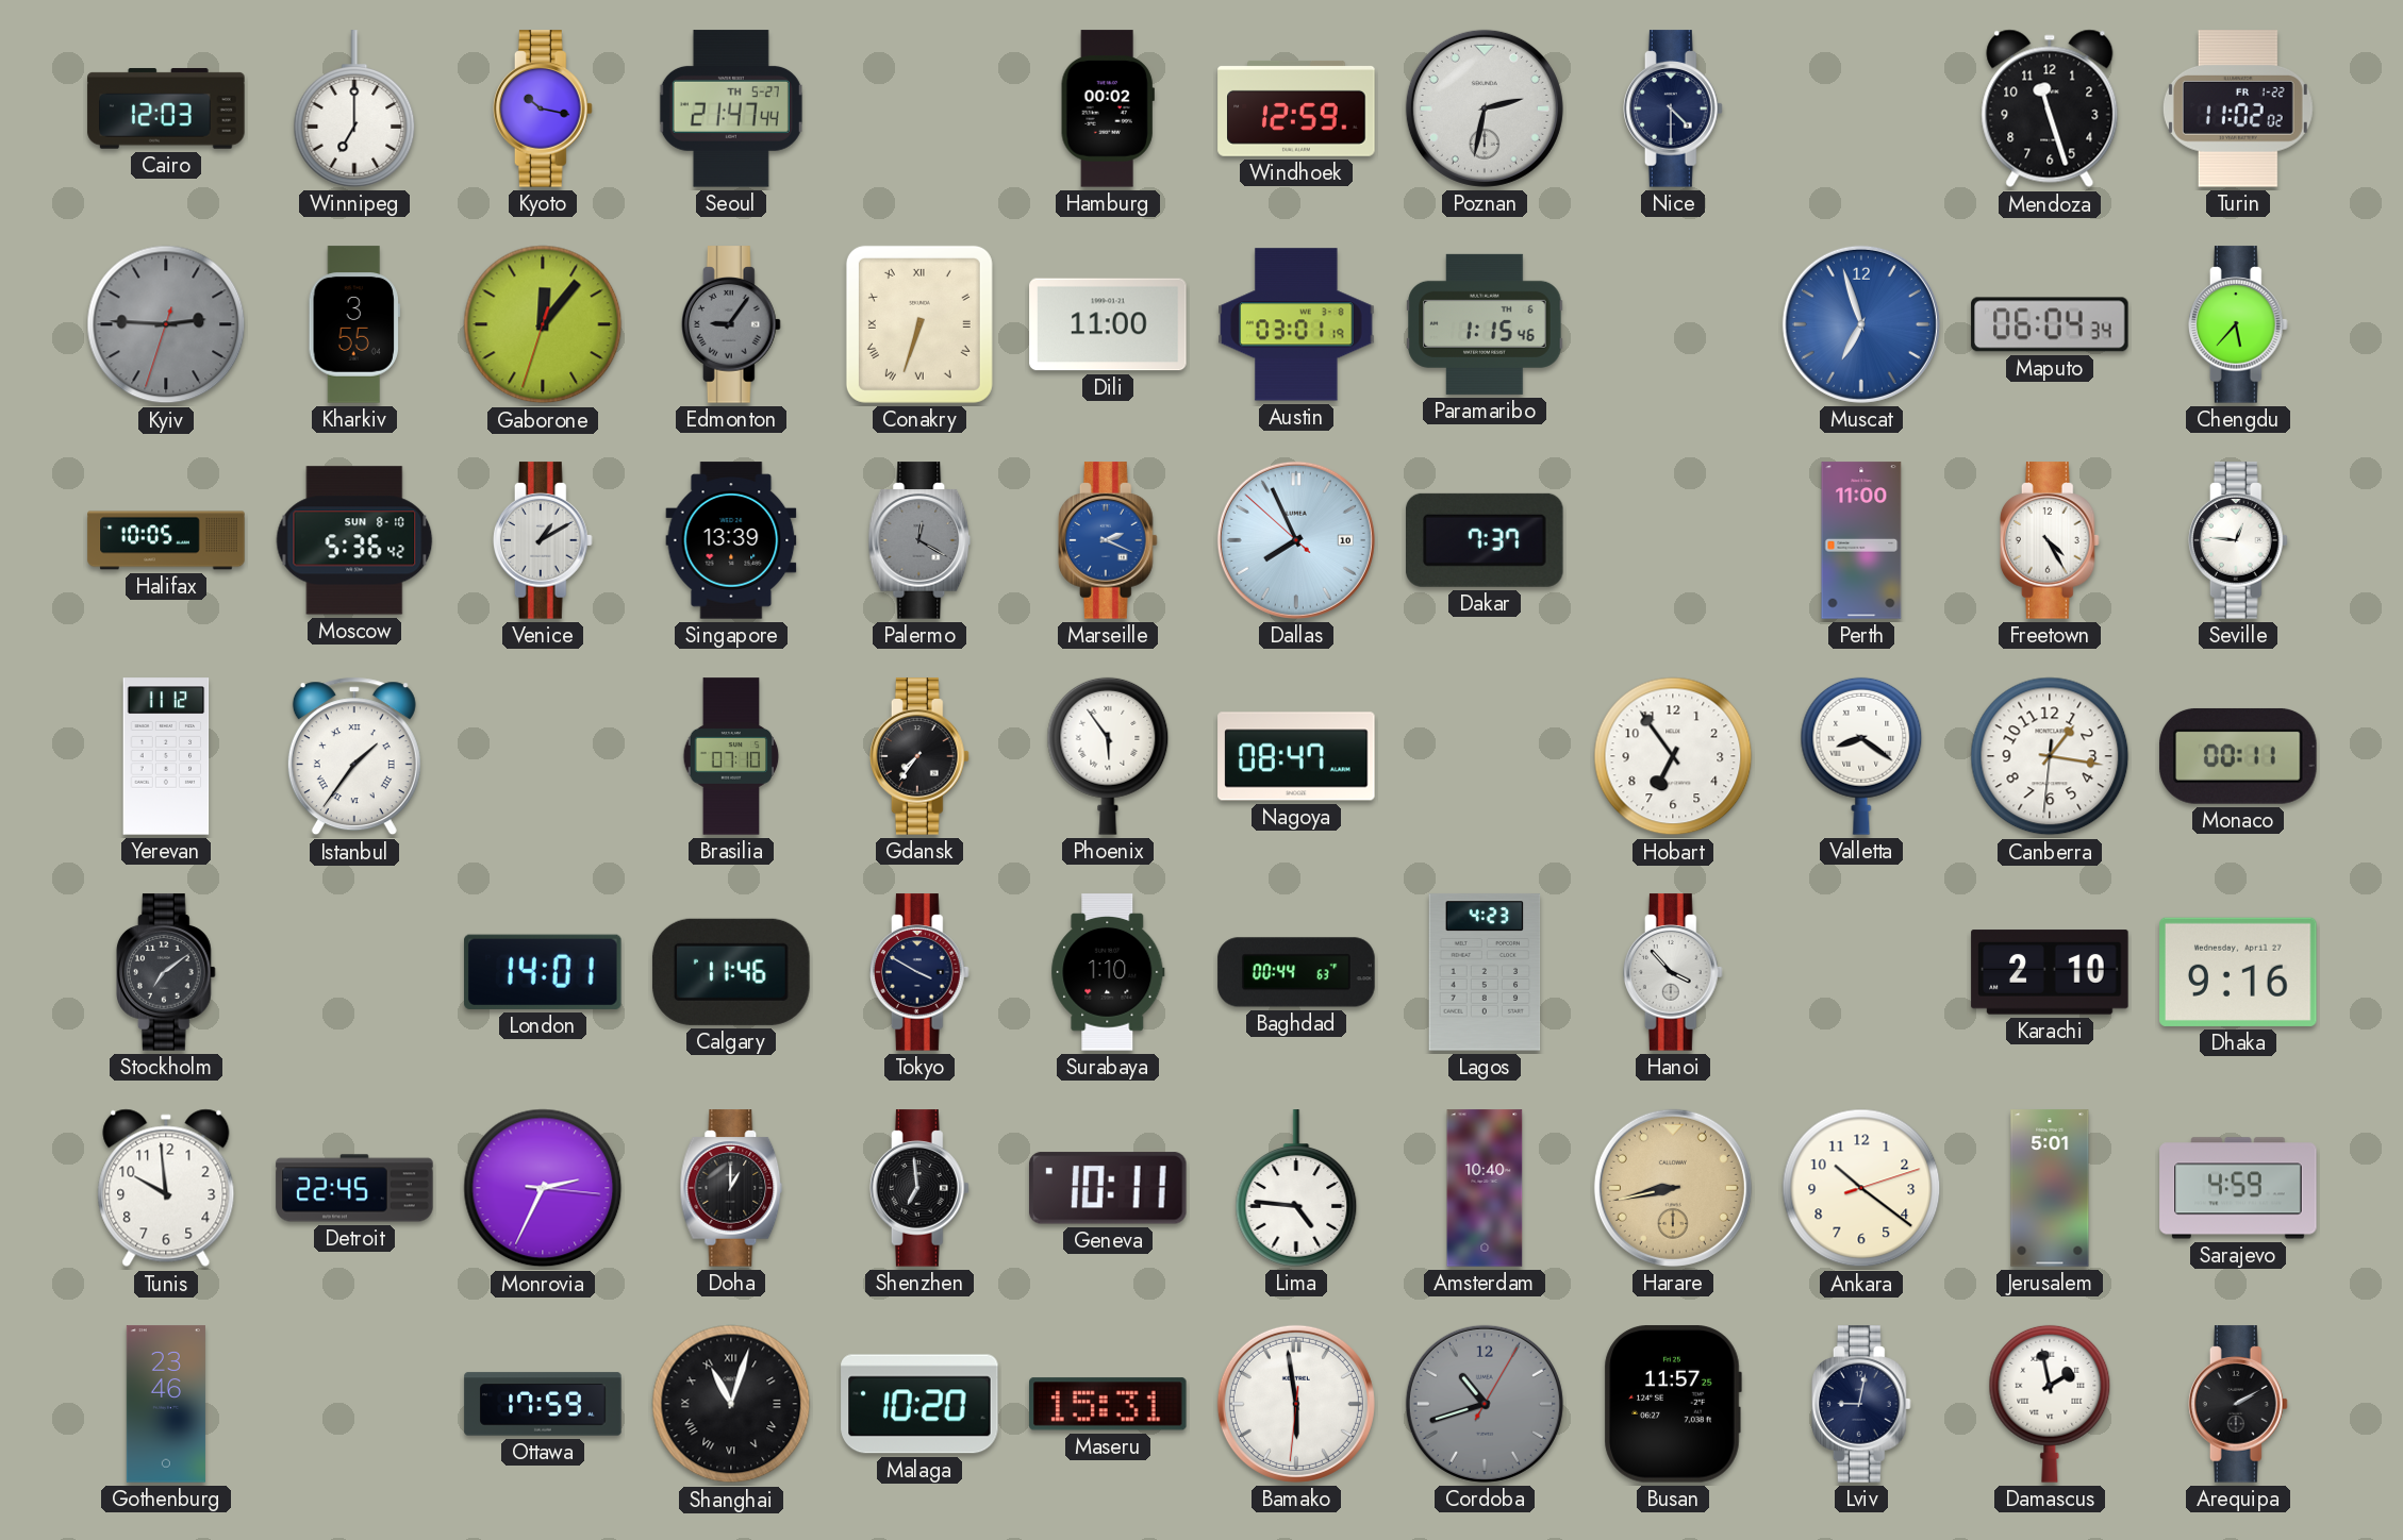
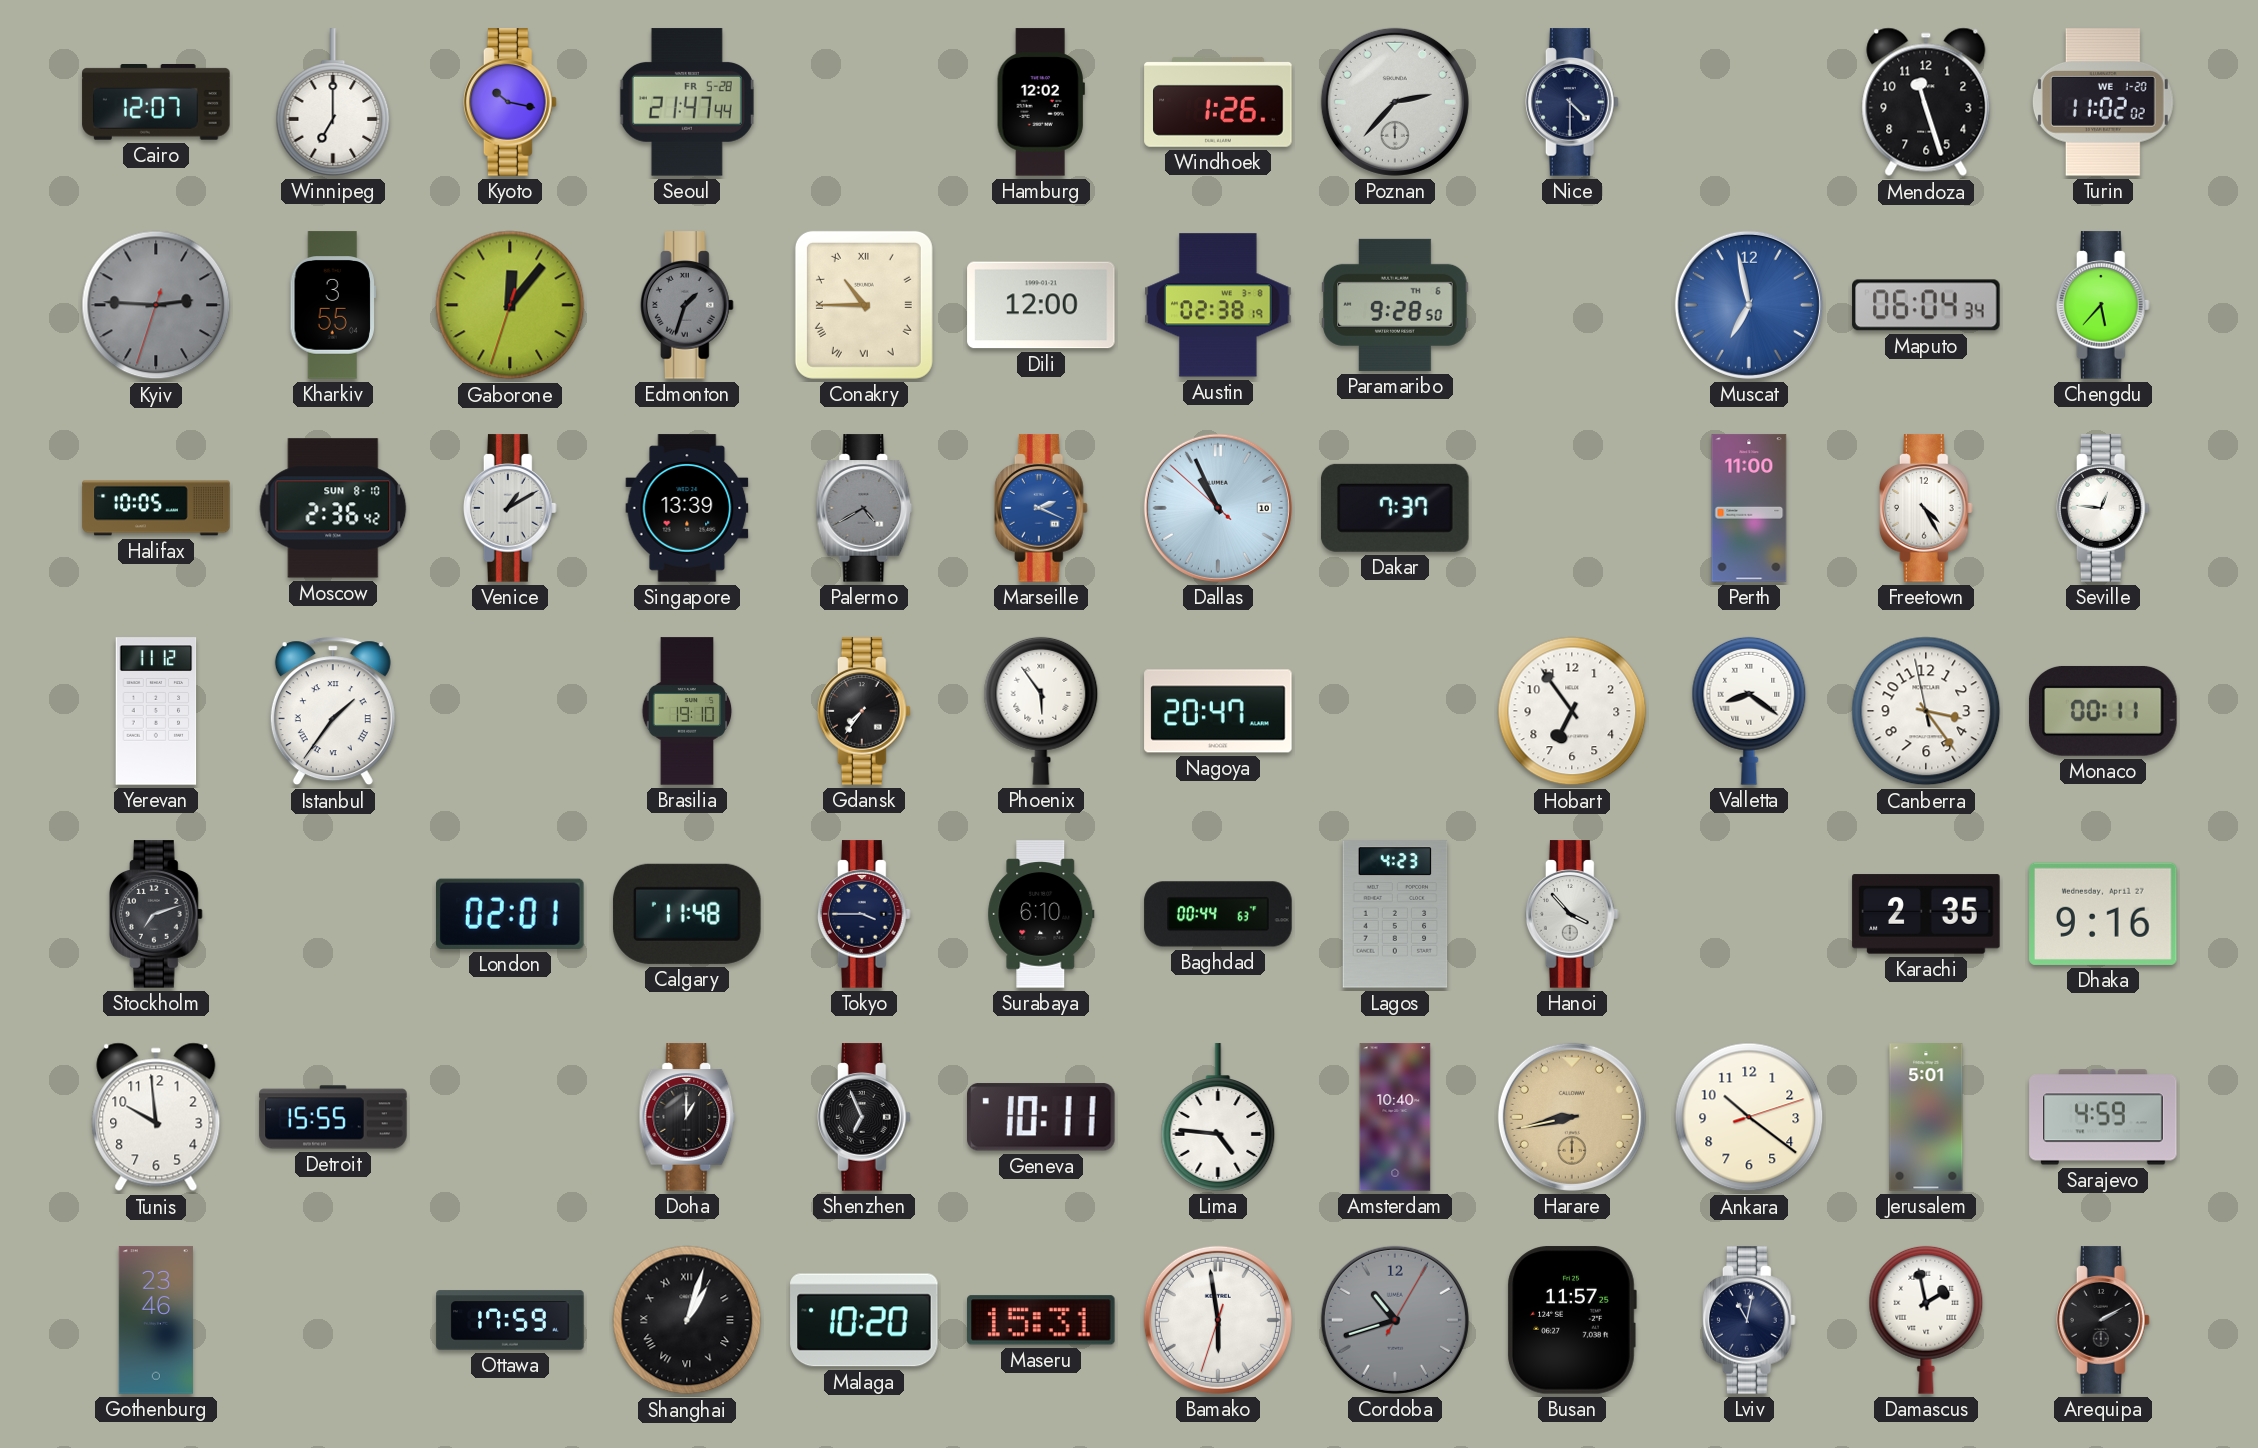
Cairo: 12:03 -> 12:07 (156, 103)
Seoul date: TH 5-27 -> FR 5-28 (687, 102)
Hamburg: 00:02 -> 12:02 (1041, 102)
Windhoek: 12:59 -> 1:26 (1218, 102)
Poznan: 2:32 -> 2:37 (1395, 102)
Turin date: FR 1-22 -> WE 1-20 (2103, 102)
Edmonton: 9:06 -> 1:33 (687, 305)
Conakry: 6:33 -> 10:45 (864, 305)
Dili: 11:00 -> 12:00 (1041, 305)
Austin: 03:01 -> 02:38 (1218, 305)
Paramaribo: 1:15 -> 9:28 (1395, 305)
Muscat: 6:57 -> 6:58 (1749, 305)
Moscow: 5:36 -> 2:36 (333, 508)
Palermo: 12:20 -> 4:40 (864, 508)
Dallas: 7:55 -> 10:55 (1218, 508)
Brasilia: 07:10 -> 19:10 (687, 711)
Nagoya: 08:47 -> 20:47 (1218, 711)
Canberra: 1:16 -> 3:23 (1926, 711)
Stockholm: 7:09 -> 7:12 (156, 914)
London: 14:01 -> 02:01 (511, 914)
Calgary: 11:46 -> 11:48 (687, 914)
Tokyo: 3:50 -> 3:45 (864, 914)
Surabaya: 1:10 -> 6:10 (1041, 914)
Karachi: 2:10 -> 2:35 (1926, 914)
Detroit: 22:45 -> 15:55 (333, 1117)
Monrovia: 2:34 -> none (543, 1188)
Shenzhen: 6:59 -> 6:56 (864, 1117)
Shanghai: 11:03 -> 1:03 (687, 1320)
Bamako: 5:58:31 -> 5:58:33 (1218, 1320)
Lviv: 9:02 -> 11:02 (1749, 1320)
